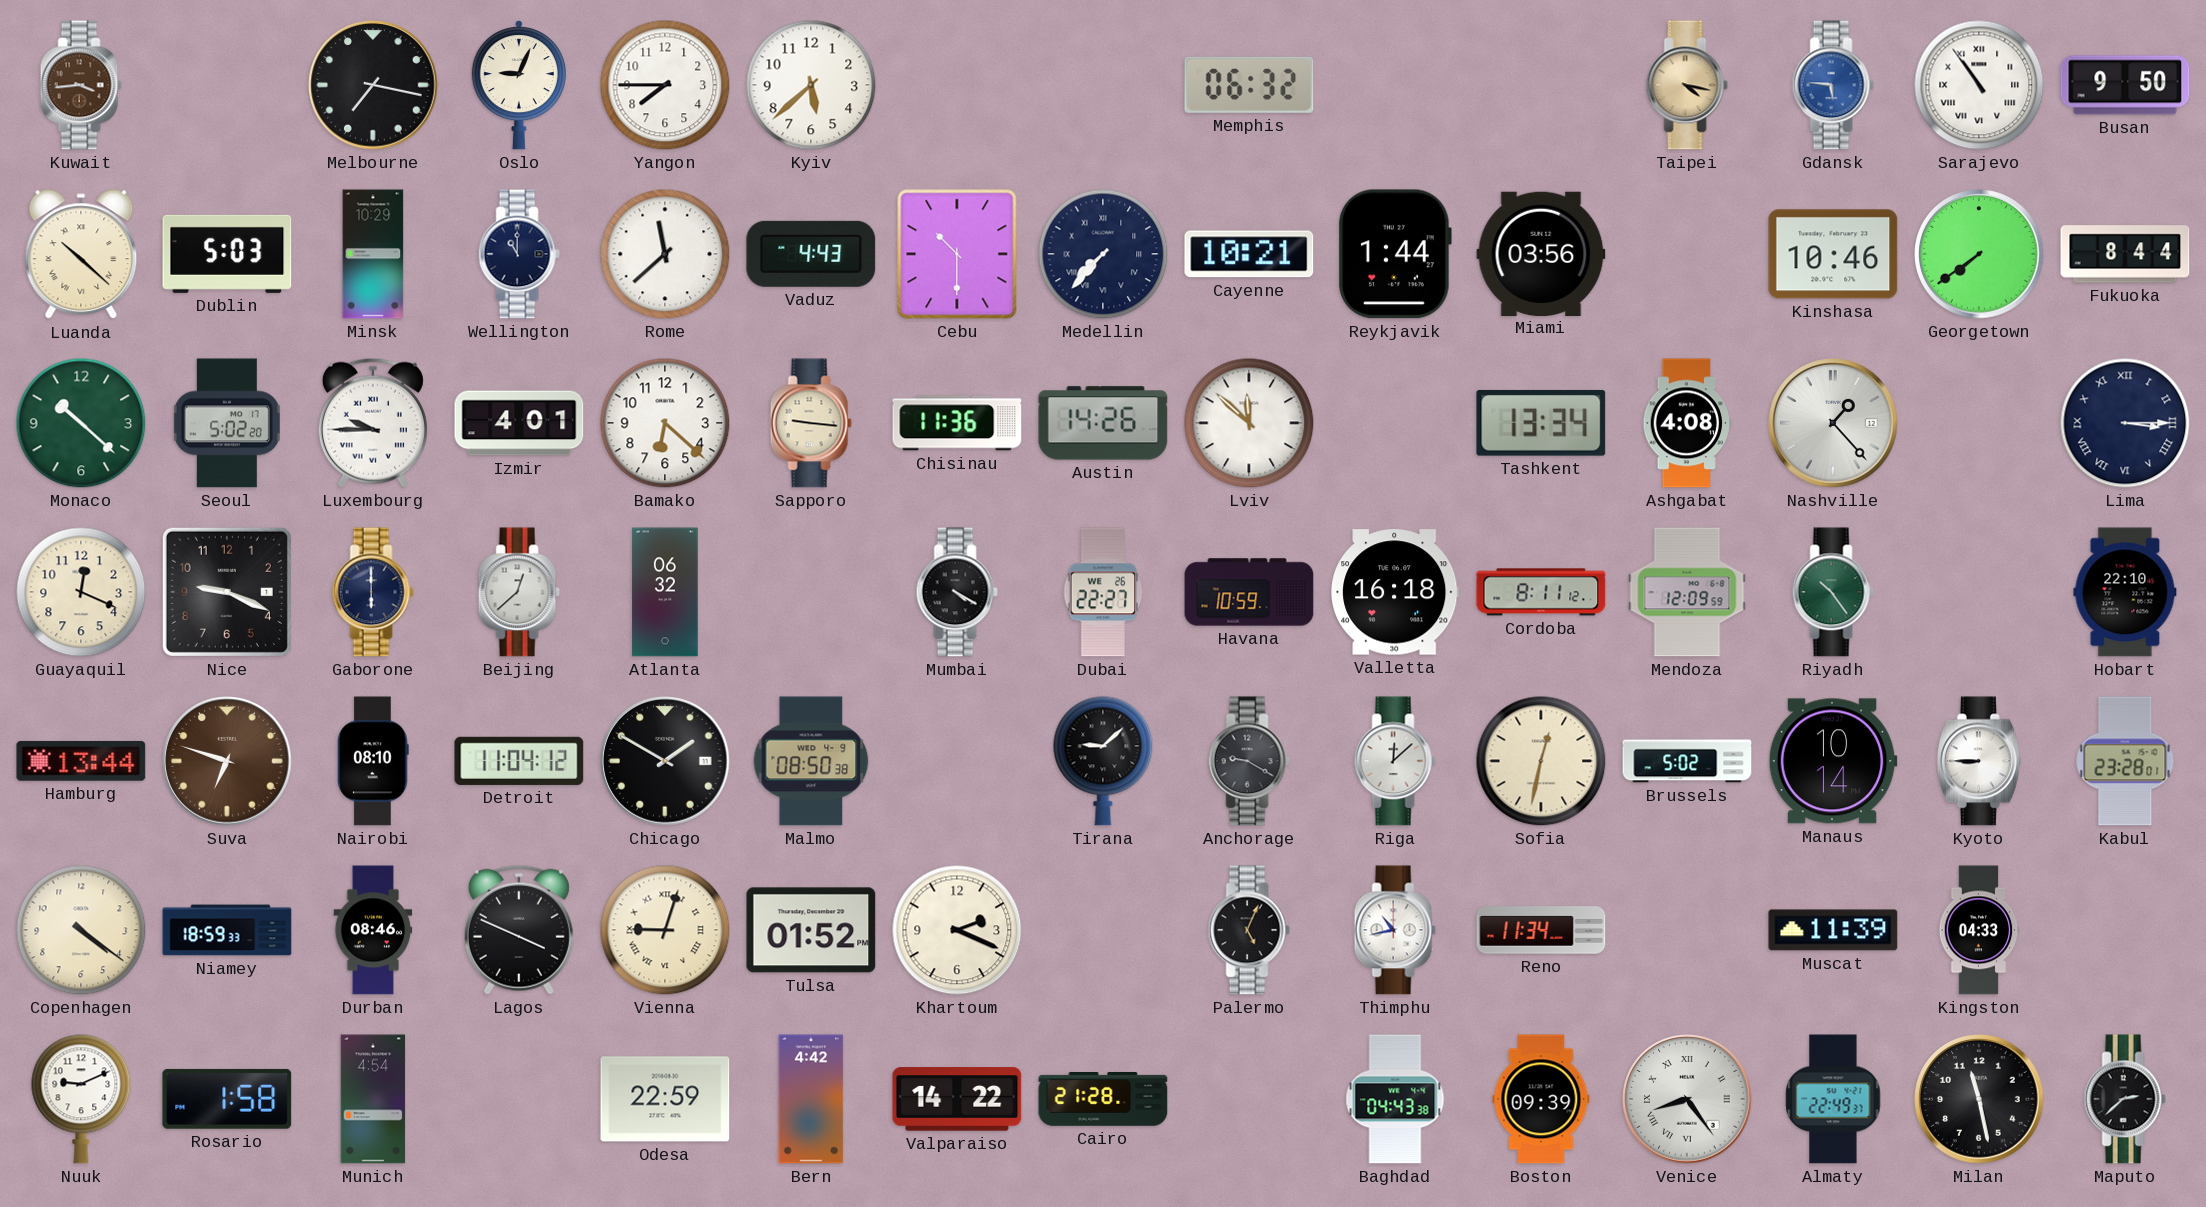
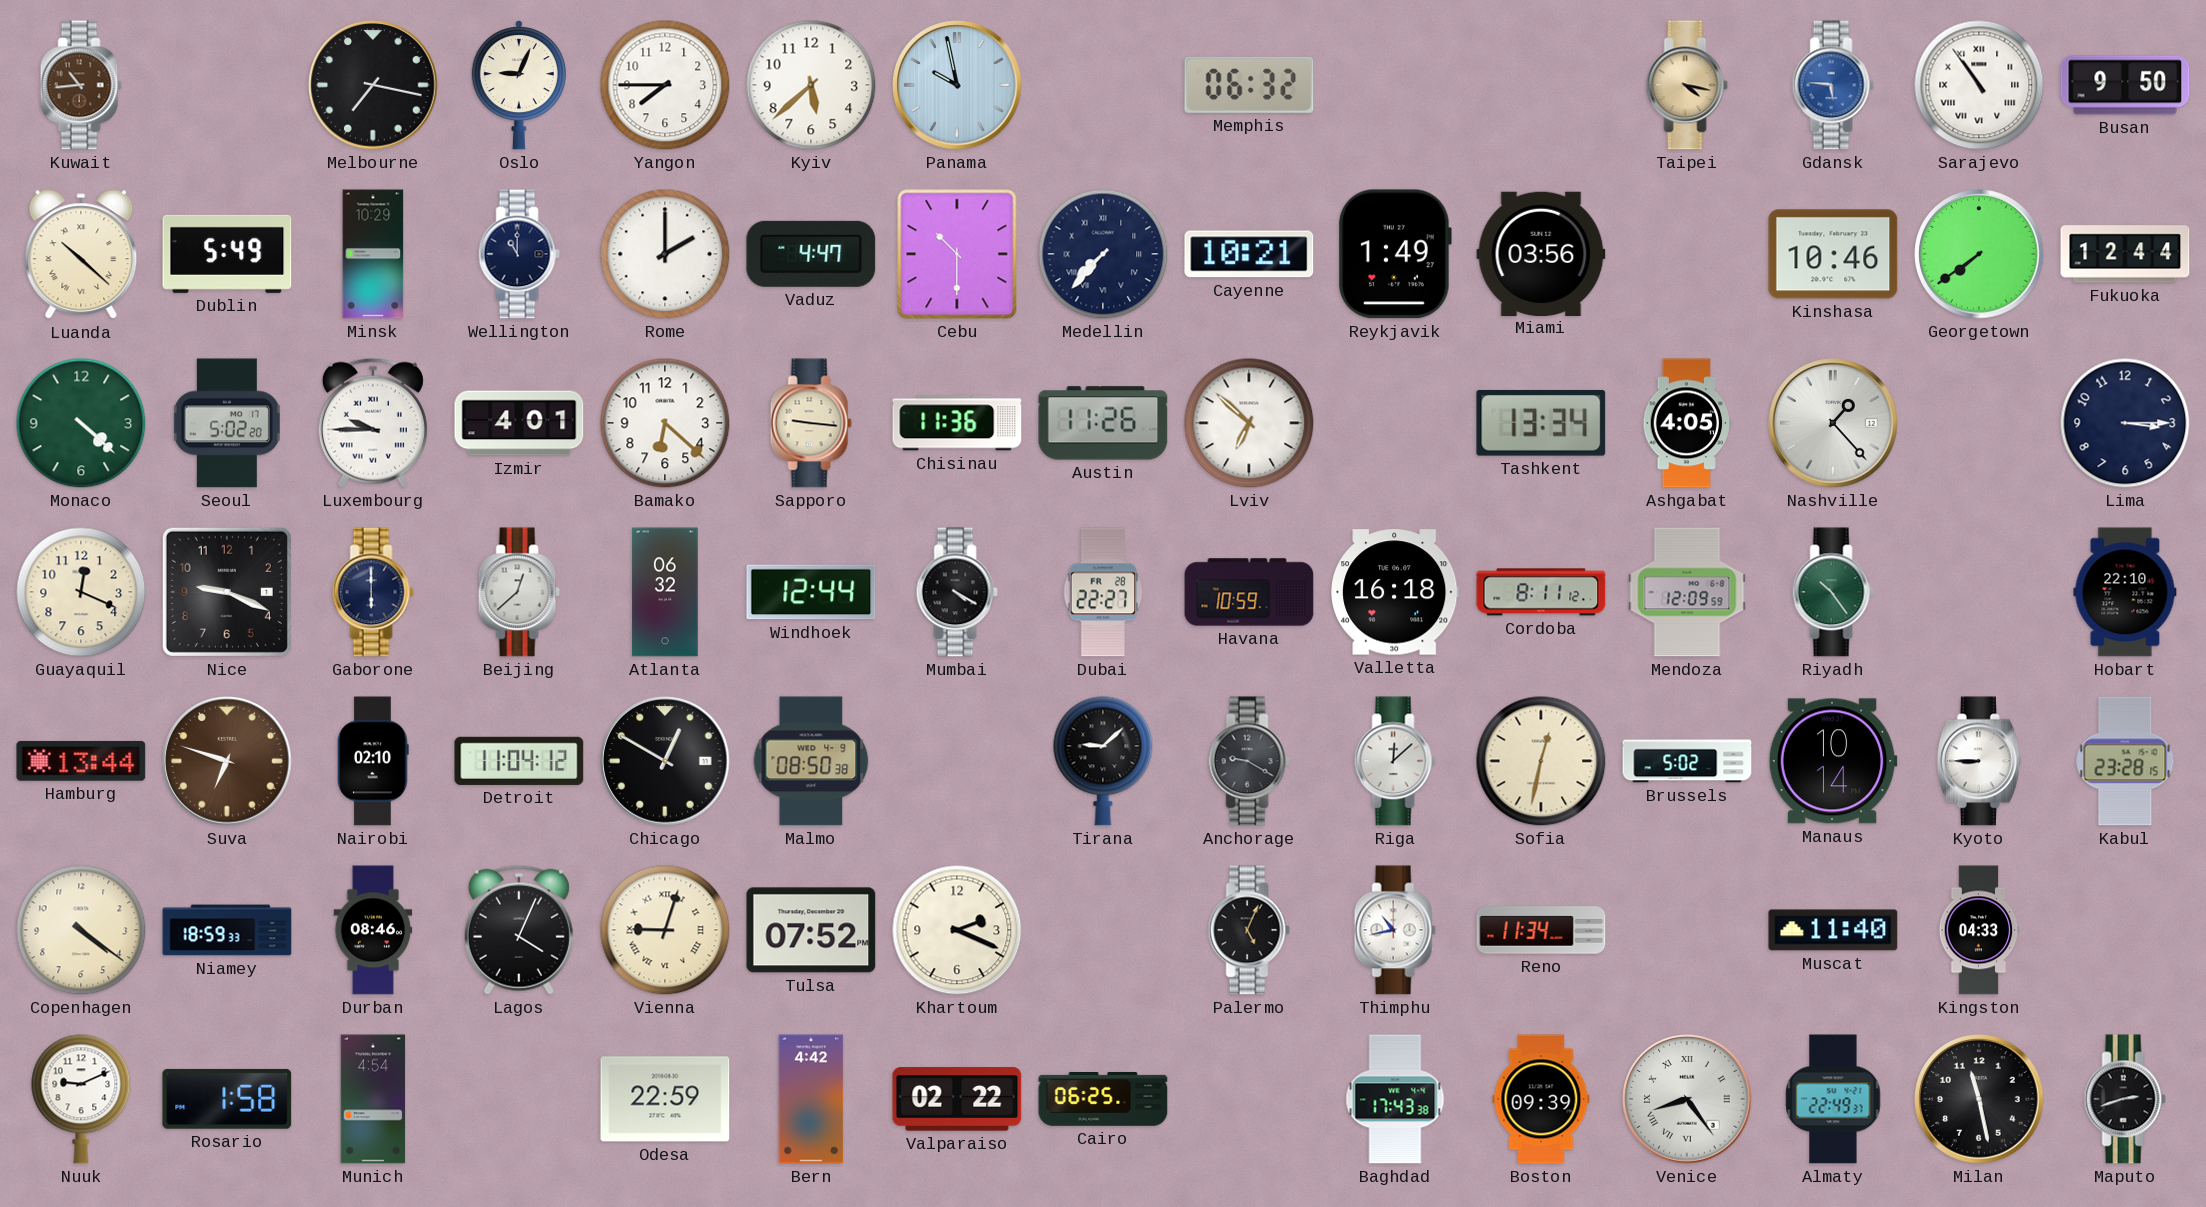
Kuwait: 3:44 -> 10:44 (81, 85)
Panama: none -> 9:58 (957, 85)
Dublin: 5:03 -> 5:49 (227, 254)
Rome: 11:38 -> 2:00 (665, 254)
Vaduz: 4:43 -> 4:47 (811, 254)
Reykjavik: 1:44 -> 1:49 (1395, 254)
Fukuoka: 8:44 -> 12:44 (2125, 254)
Monaco: 10:22 -> 4:22 (81, 423)
Austin: 14:26 -> 11:26 (1103, 423)
Lviv: 11:52 -> 6:52 (1249, 423)
Ashgabat: 4:08 -> 4:05 (1687, 423)
Lima numerals: Roman -> Arabic (2125, 423)
Windhoek: none -> 12:44 (811, 592)
Dubai date: WE 26 -> FR 28 (1103, 592)
Nairobi: 08:10 -> 02:10 (373, 761)
Chicago: 1:50 -> 12:50 (665, 761)
Kabul: 23:28:01 -> 23:28:15 (2125, 761)
Lagos: 3:49 -> 4:04 (519, 930)
Tulsa: 01:52 -> 07:52 (811, 930)
Muscat: 11:39 -> 11:40 (1833, 930)
Valparaiso: 14:22 -> 02:22 (957, 1099)
Cairo: 21:28 -> 06:25 (1103, 1100)
Baghdad: 04:43 -> 17:43 (1395, 1099)
Maputo: 2:38 -> 2:42 (2125, 1099)
